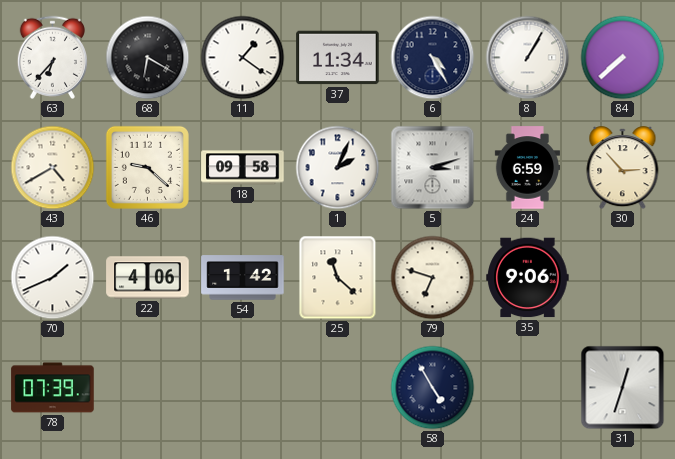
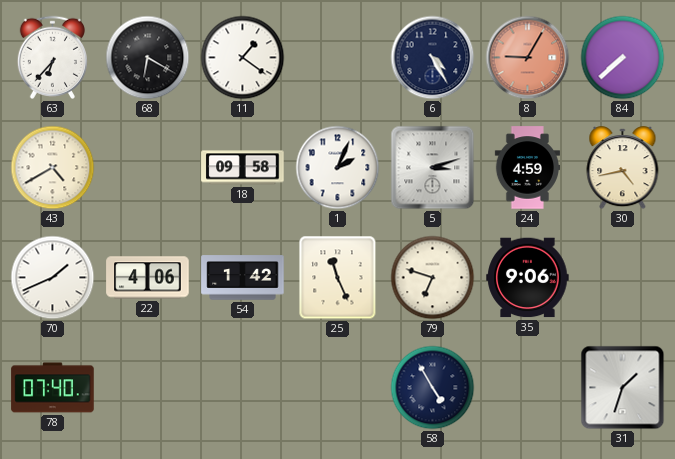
37: 11:34 -> none (338, 58)
8: 1:05 -> 9:05 (528, 58)
8 dial: white -> salmon (528, 58)
46: 9:22 -> none (147, 167)
24: 6:59 -> 4:59 (527, 168)
30: 2:53 -> 4:43 (623, 168)
25: 11:22 -> 11:26 (338, 278)
78: 07:39 -> 07:40 (53, 388)
31: 12:33 -> 1:33 (623, 388)
